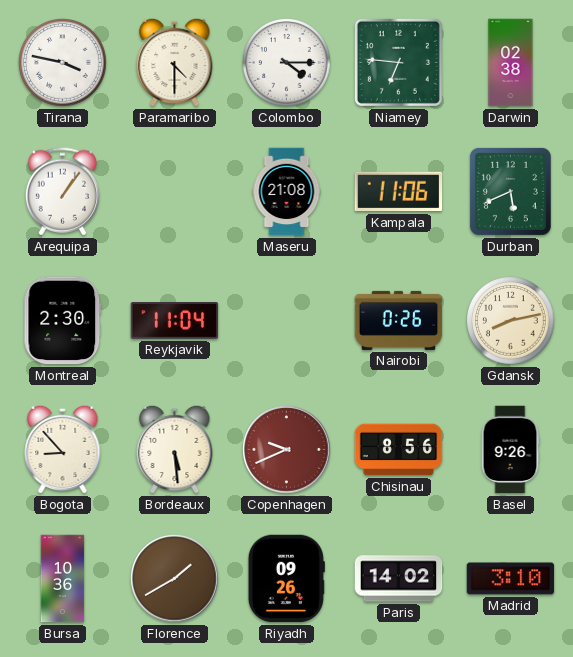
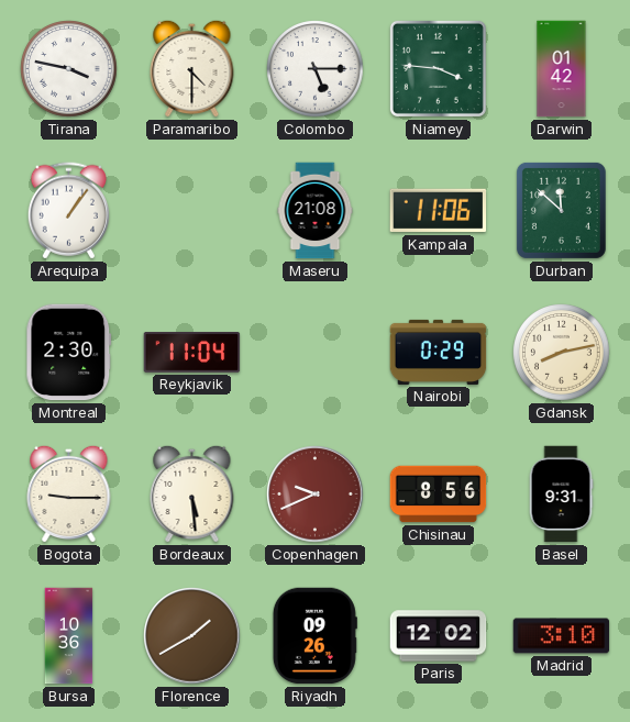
Colombo: 4:15 -> 5:15 (316, 69)
Niamey: 6:46 -> 3:46 (438, 68)
Darwin: 02:38 -> 01:42 (562, 69)
Durban: 5:41 -> 11:52 (561, 210)
Nairobi: 0:26 -> 0:29 (439, 352)
Bogota: 8:53 -> 9:15 (69, 493)
Basel: 9:26 -> 9:31 (561, 495)
Paris: 14:02 -> 12:02 (439, 636)
